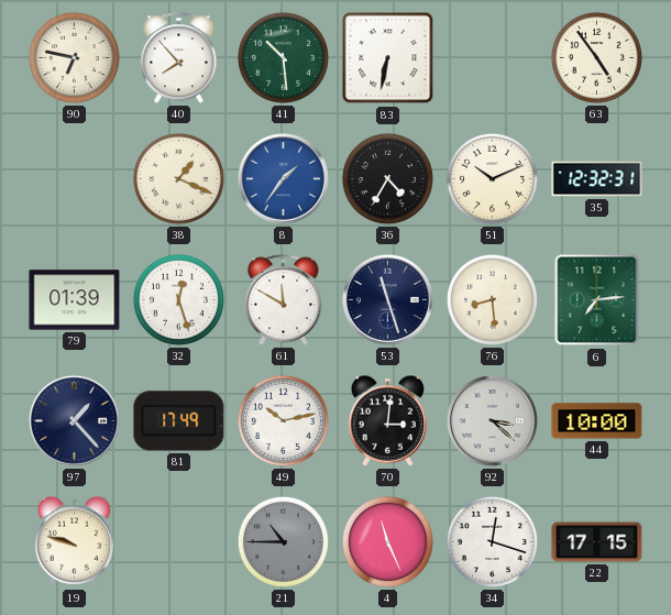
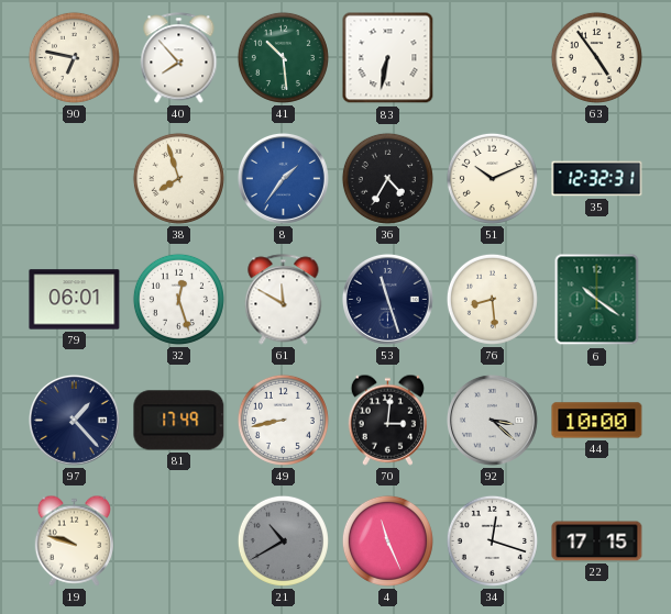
38: 1:19 -> 7:57 (178, 178)
79: 01:39 -> 06:01 (75, 300)
6: 7:14 -> 10:21 (597, 300)
49: 10:13 -> 8:43 (283, 420)
21: 10:45 -> 10:40 (283, 540)
